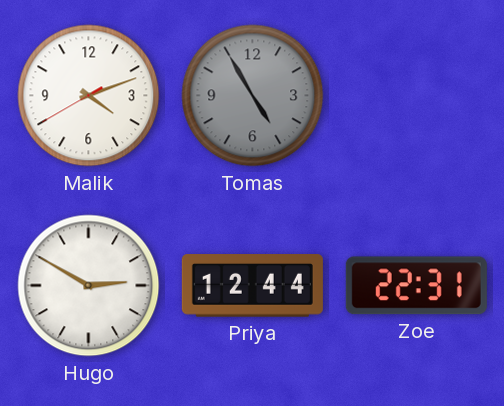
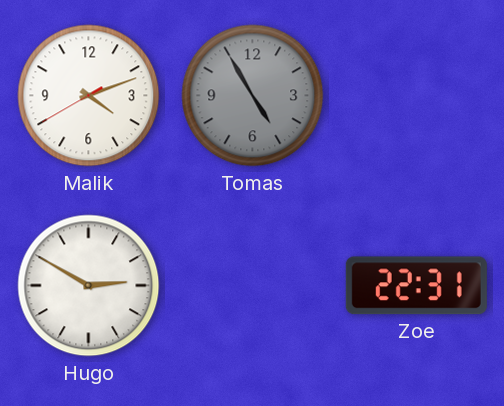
Priya: 12:44 -> none (252, 286)
